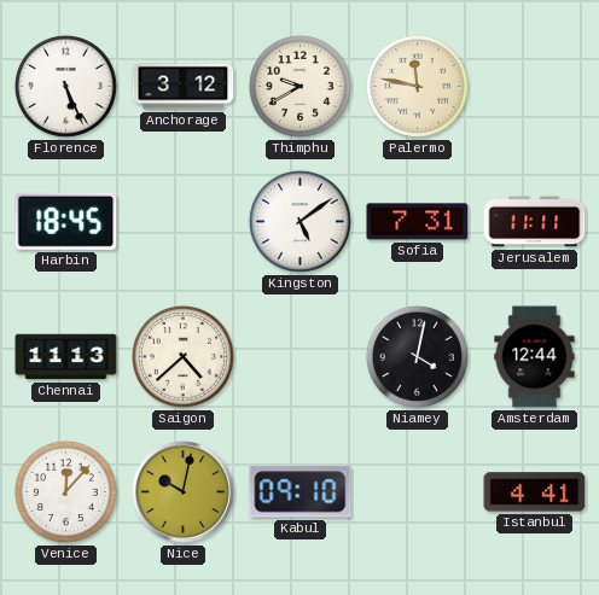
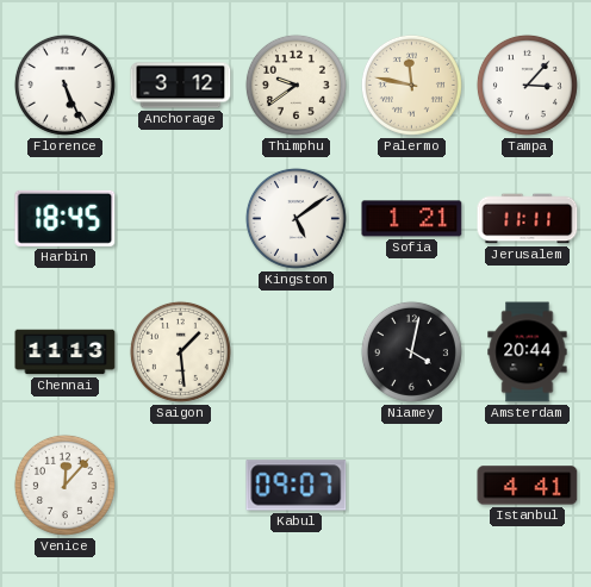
Thimphu: 9:40 -> 9:39 (295, 85)
Tampa: none -> 3:07 (527, 85)
Sofia: 7:31 -> 1:21 (412, 219)
Saigon: 4:38 -> 1:29 (180, 351)
Amsterdam: 12:44 -> 20:44 (528, 352)
Nice: 10:02 -> none (184, 492)
Kabul: 09:10 -> 09:07 (297, 486)
